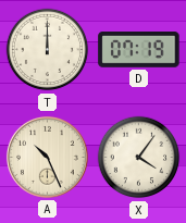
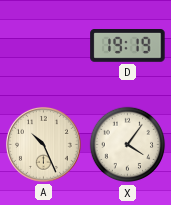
T: 12:00 -> none (48, 50)
D: 07:19 -> 19:19 (128, 46)
